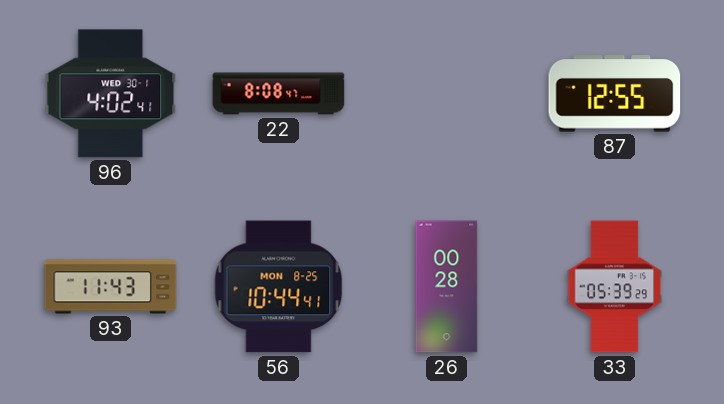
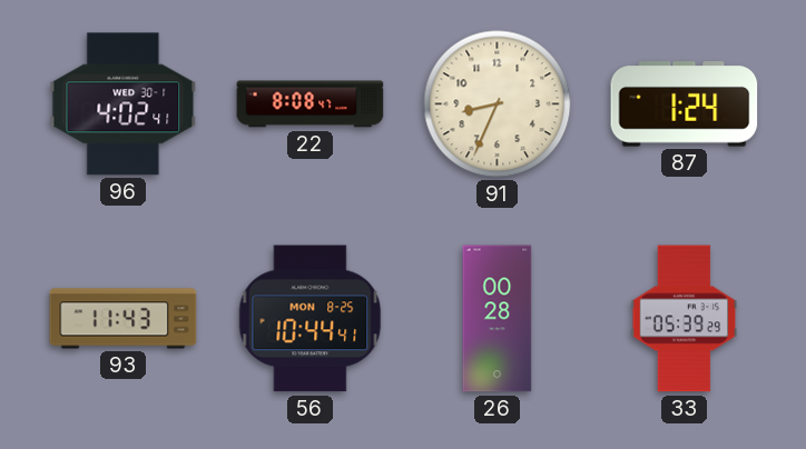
91: none -> 8:34 (498, 104)
87: 12:55 -> 1:24 (685, 104)
